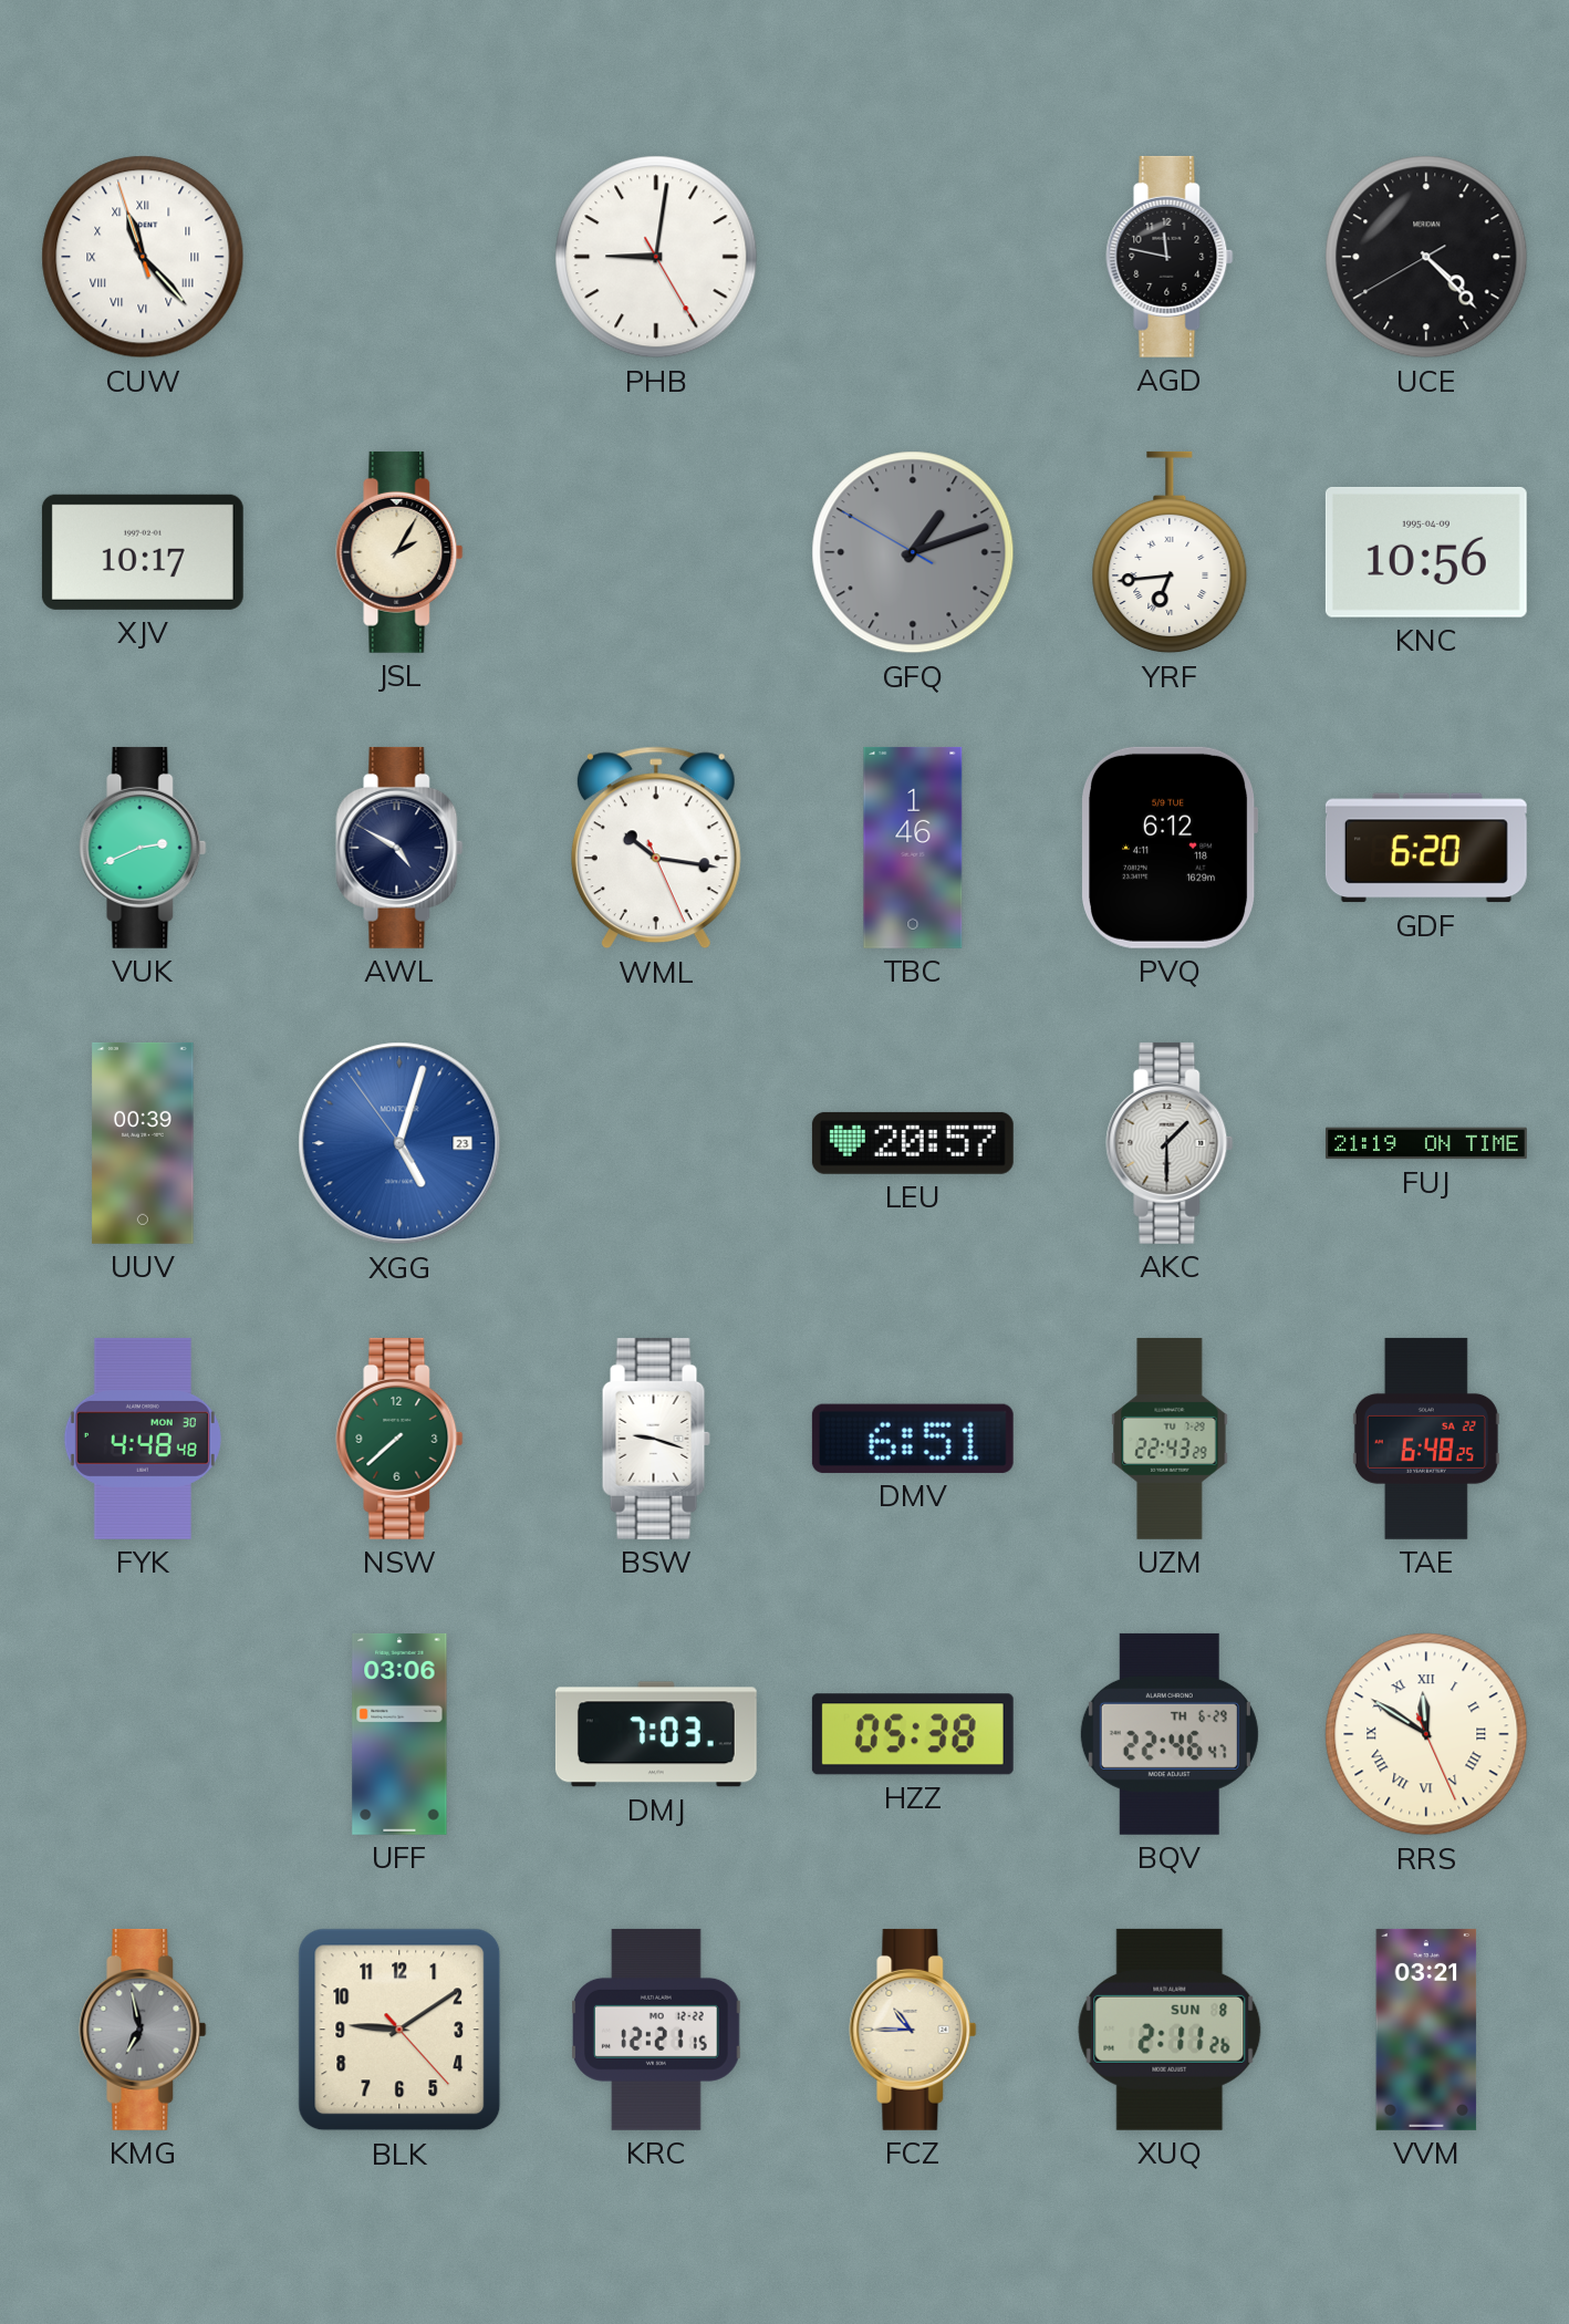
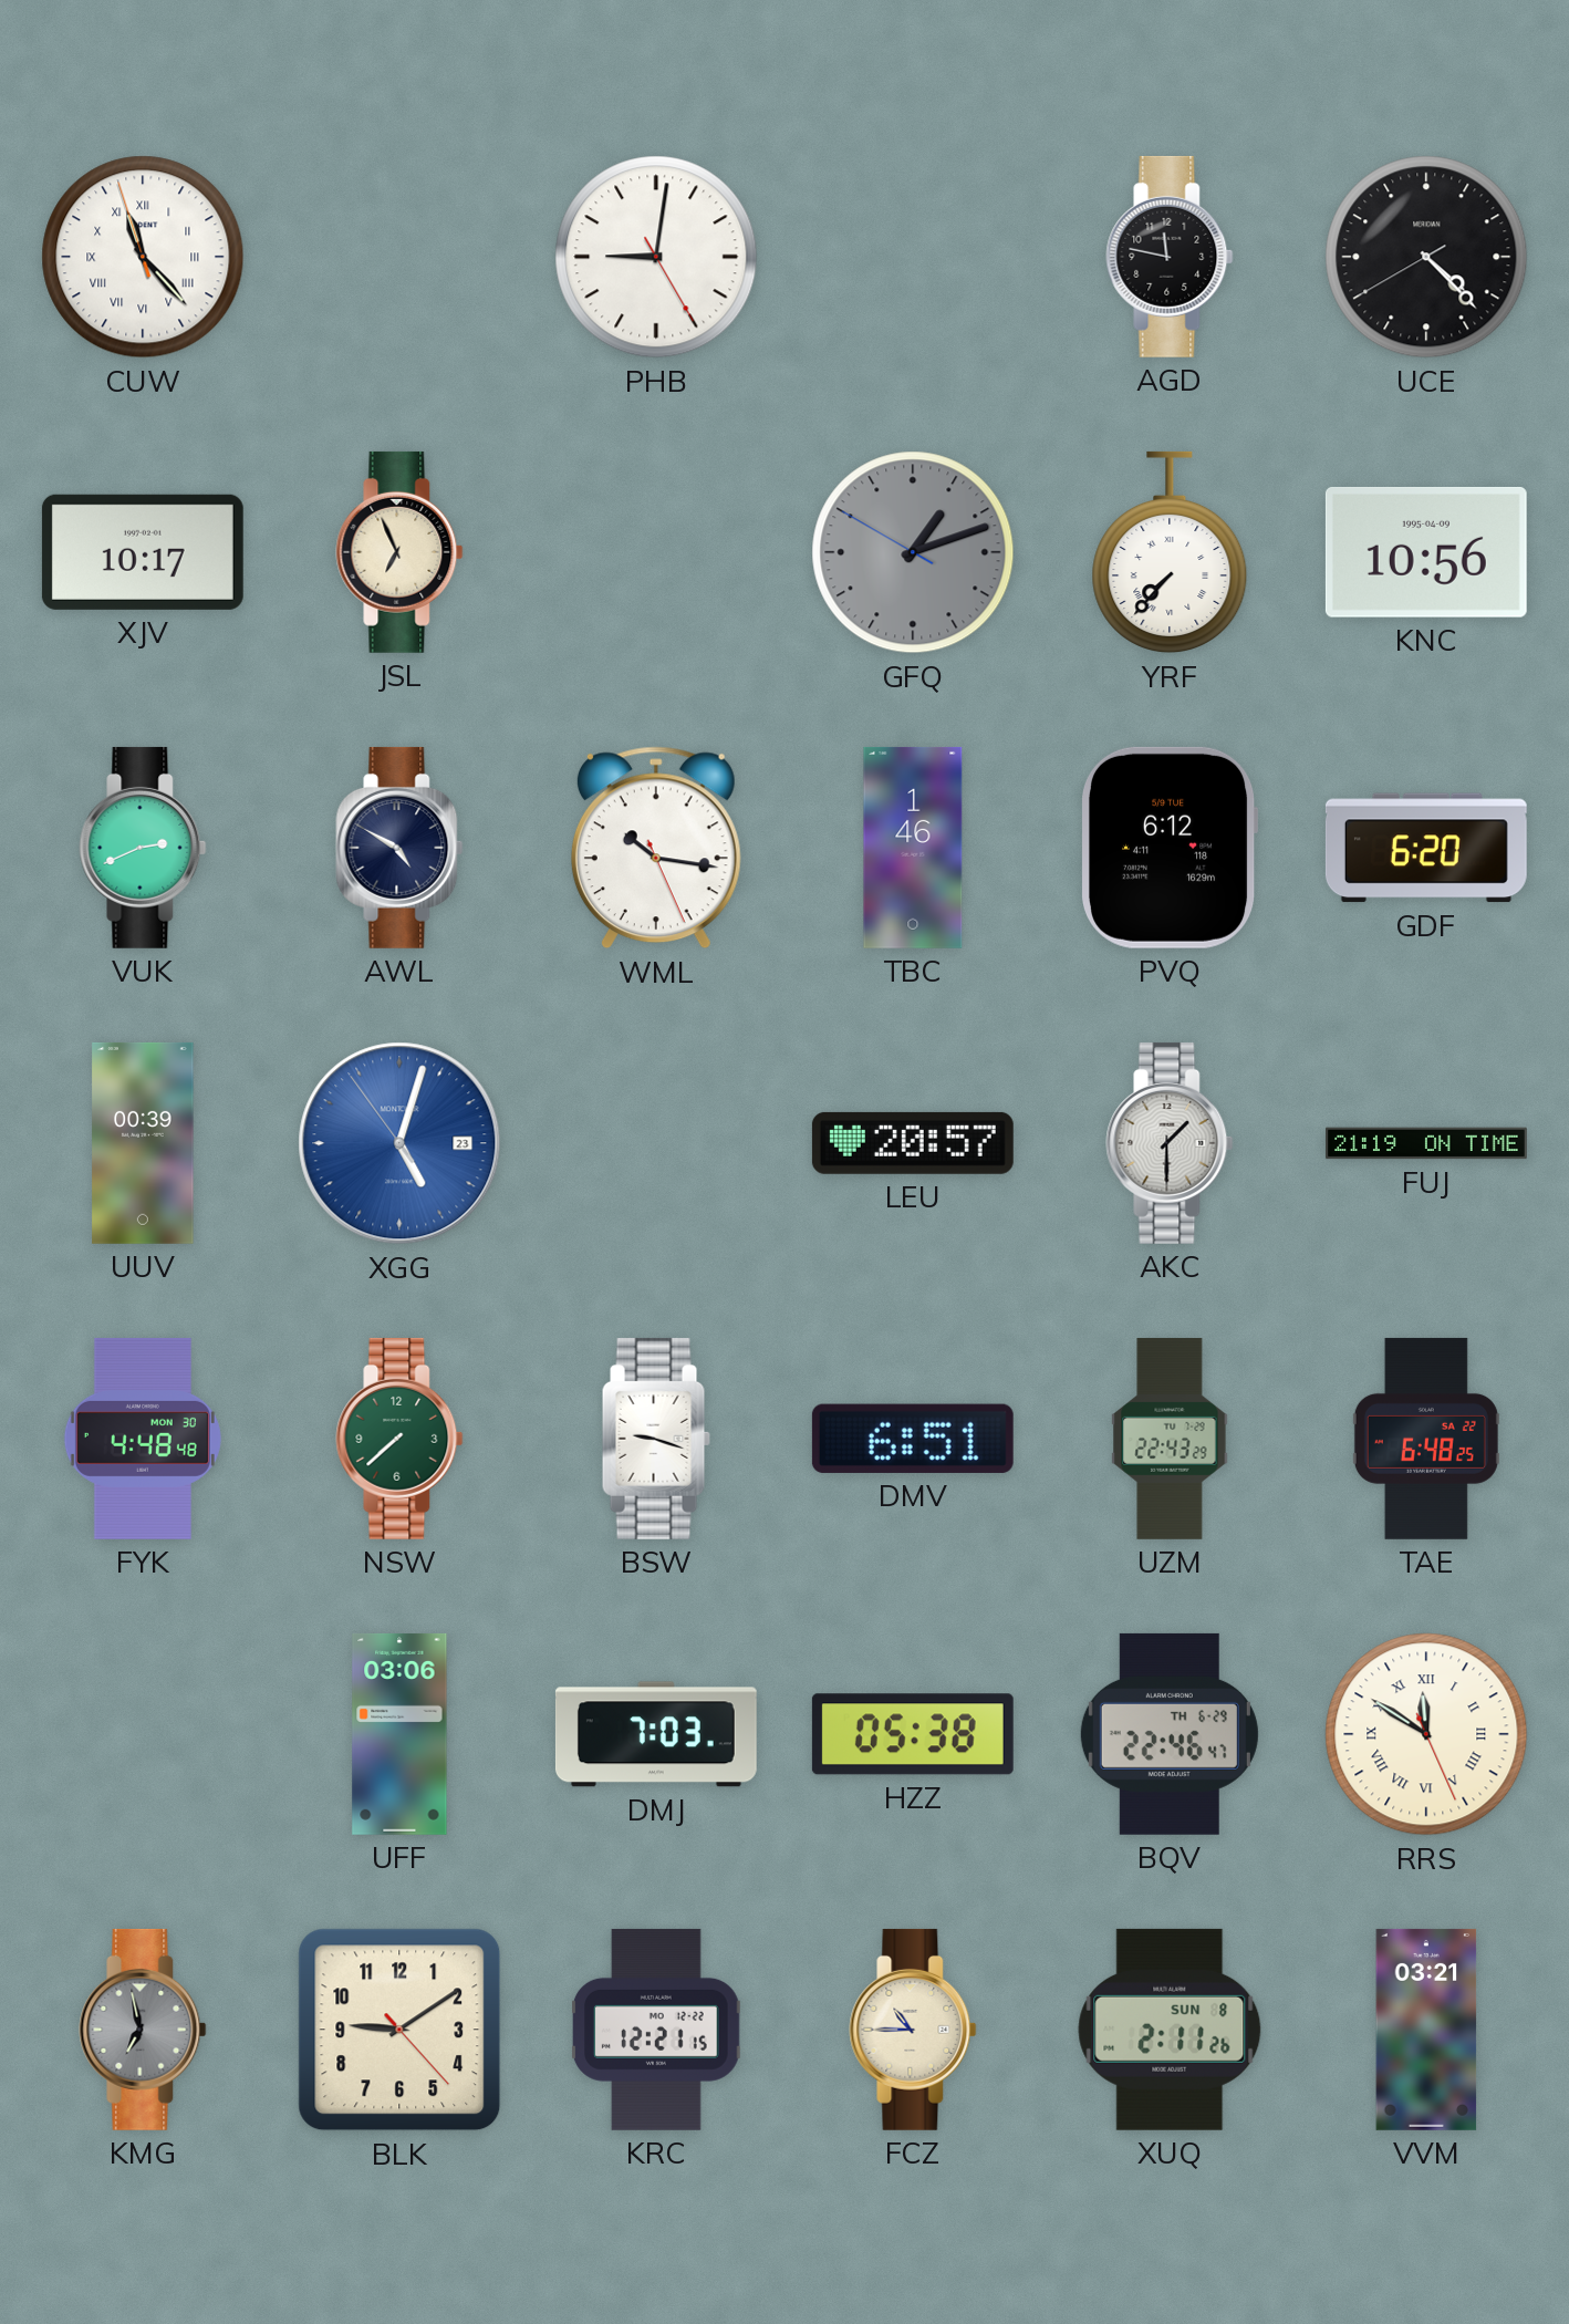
JSL: 2:05 -> 6:56 (399, 552)
YRF: 6:44 -> 7:37 (1170, 552)
